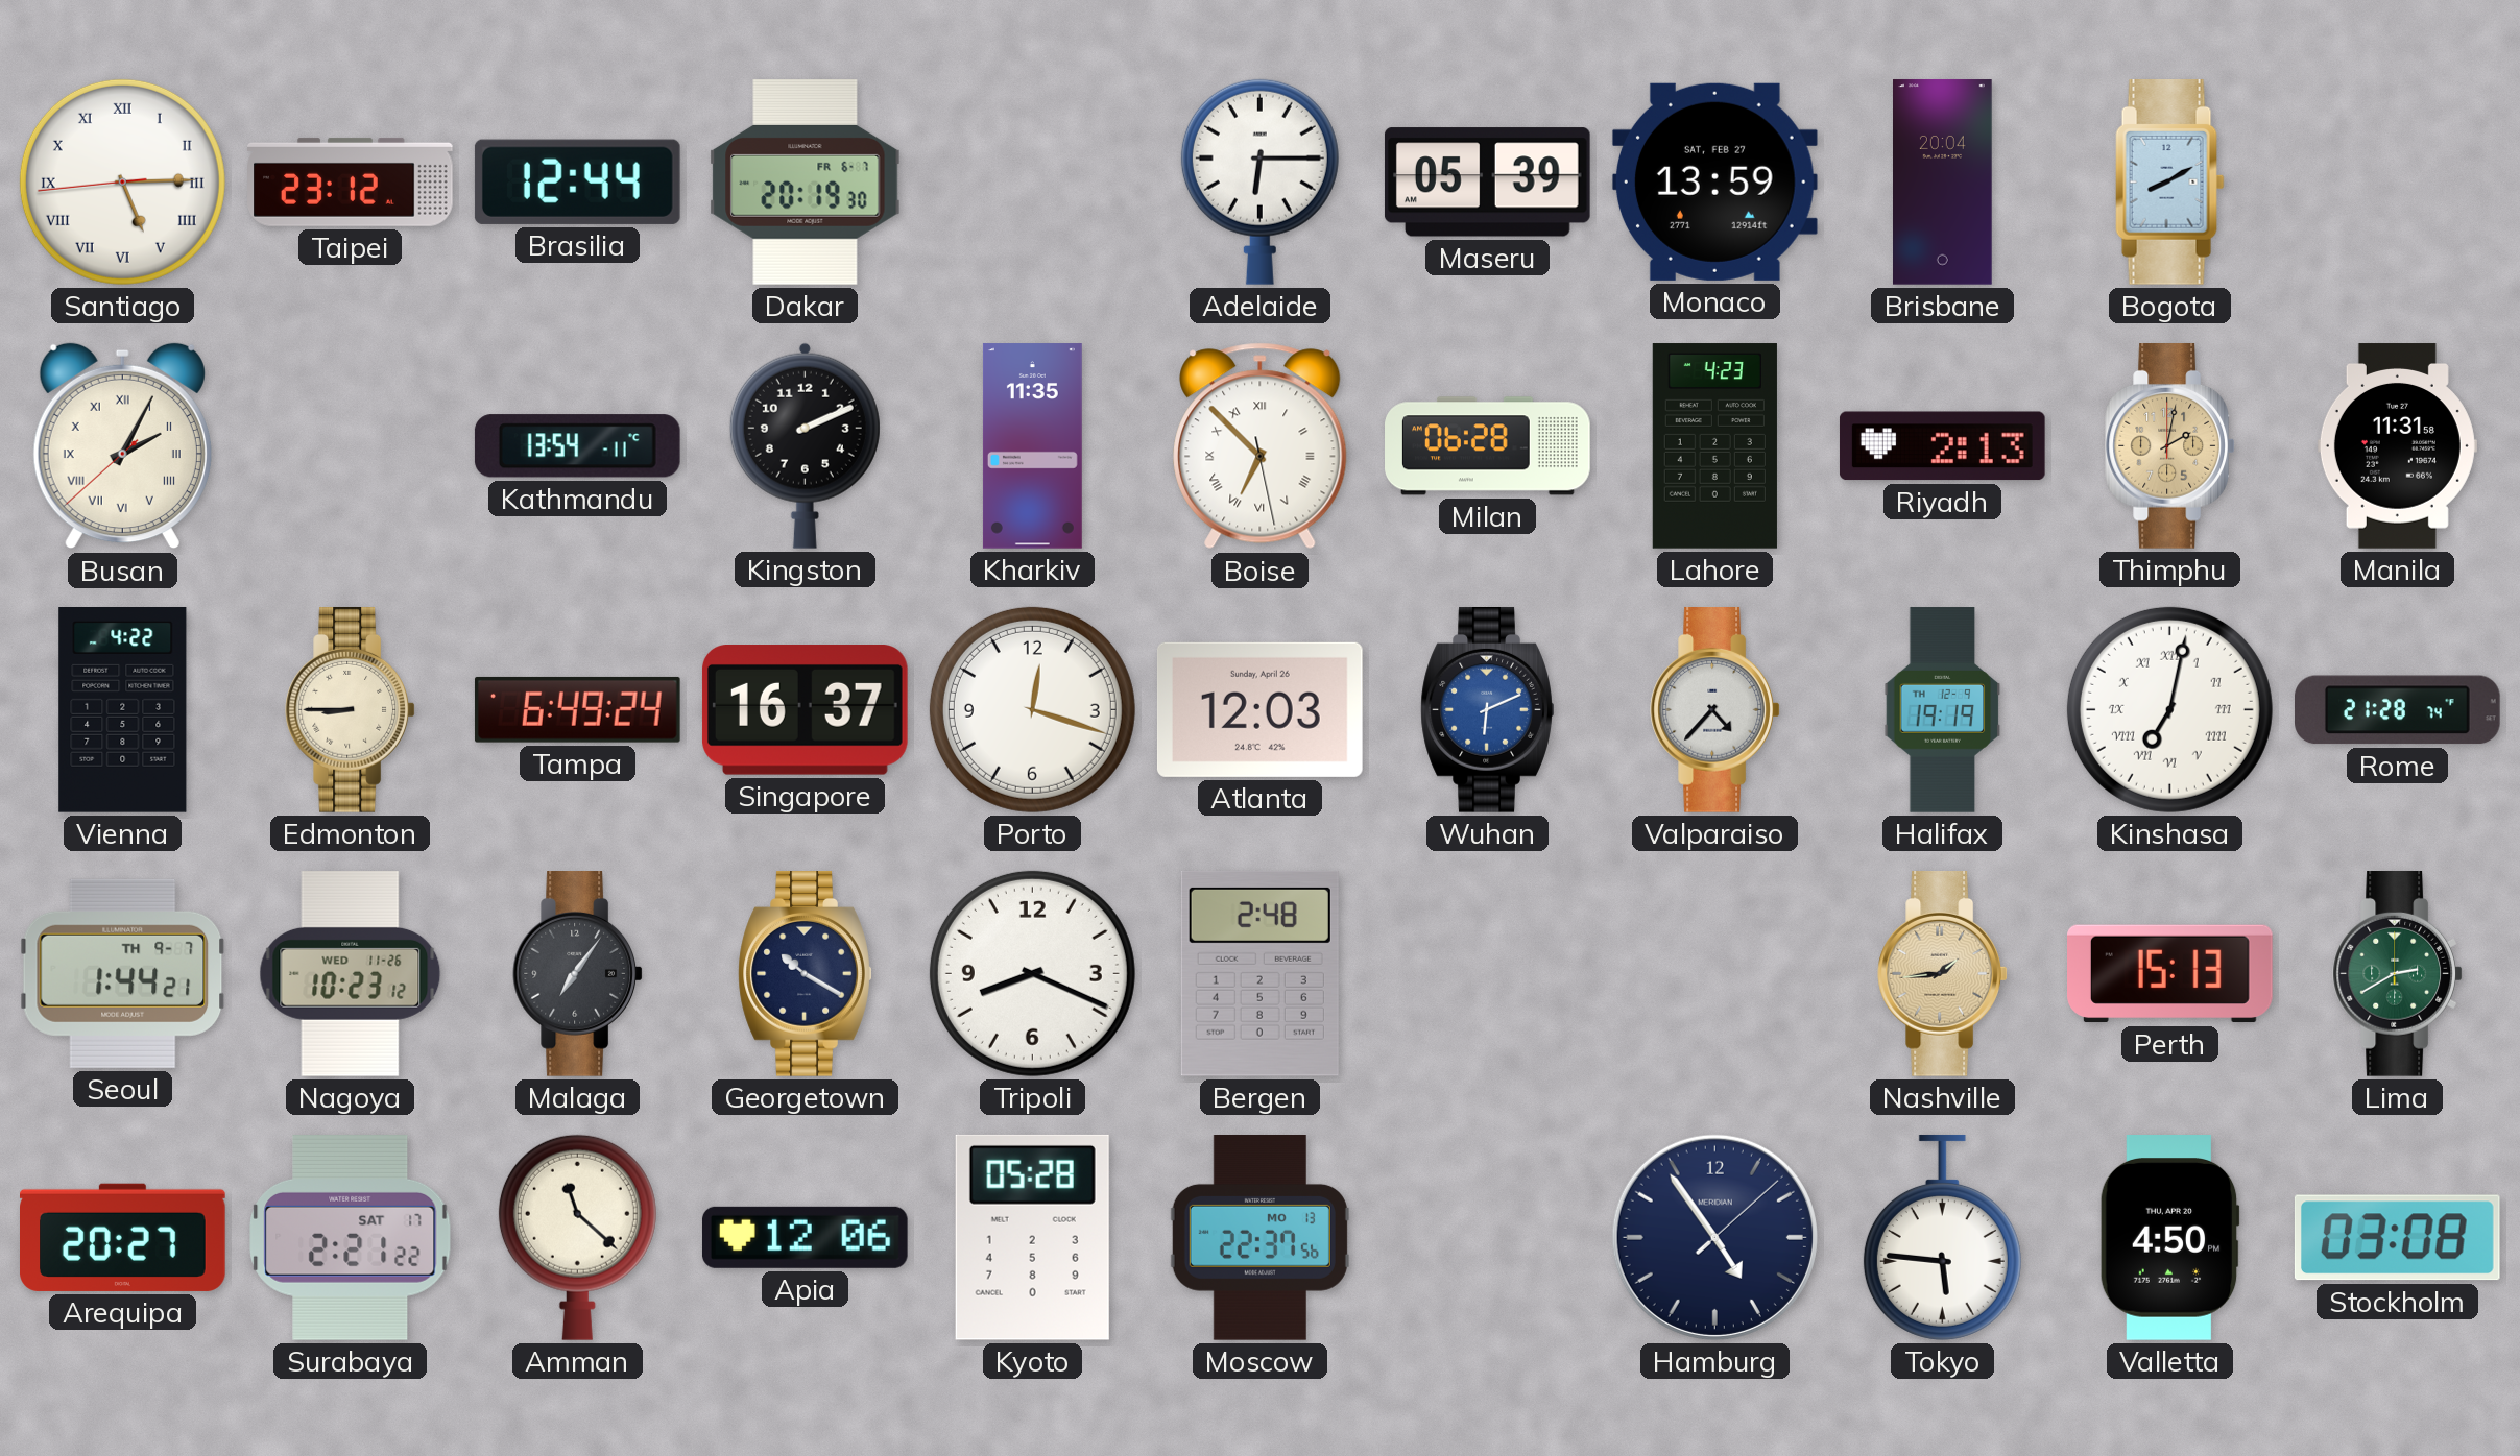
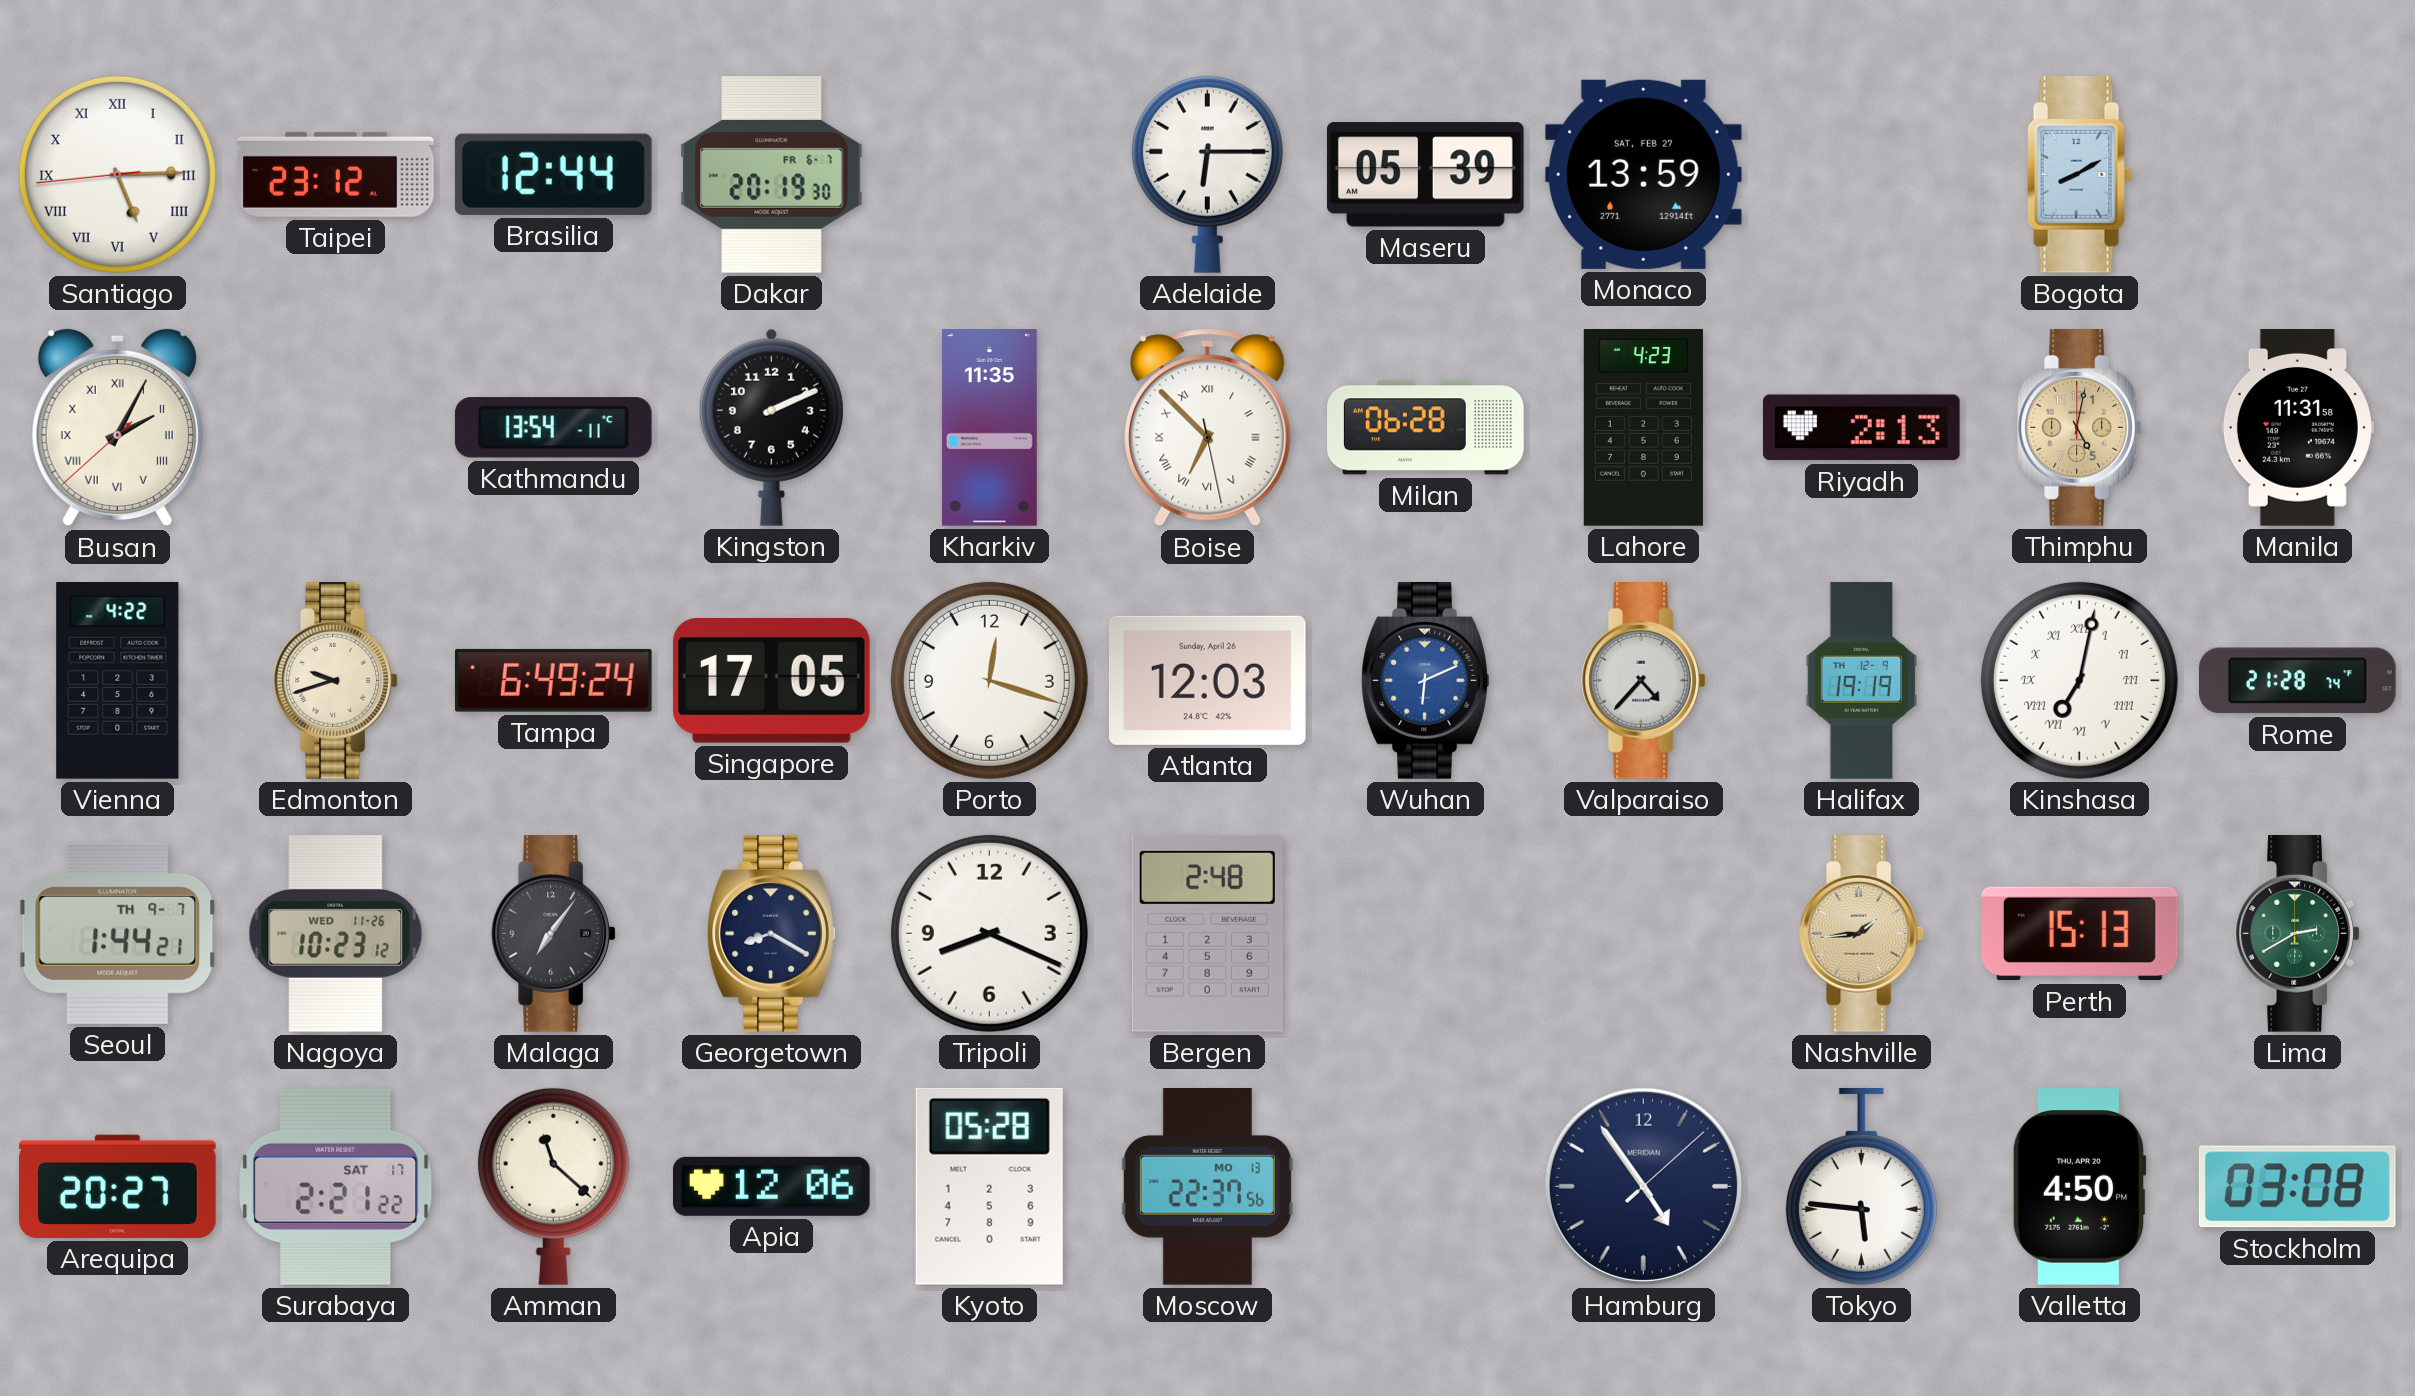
Brisbane: 20:04 -> none (1943, 183)
Thimphu: 2:02 -> 5:02 (2079, 428)
Edmonton: 8:45 -> 9:42 (335, 681)
Singapore: 16:37 -> 17:05 (771, 681)
Georgetown: 10:20 -> 8:20 (772, 934)
